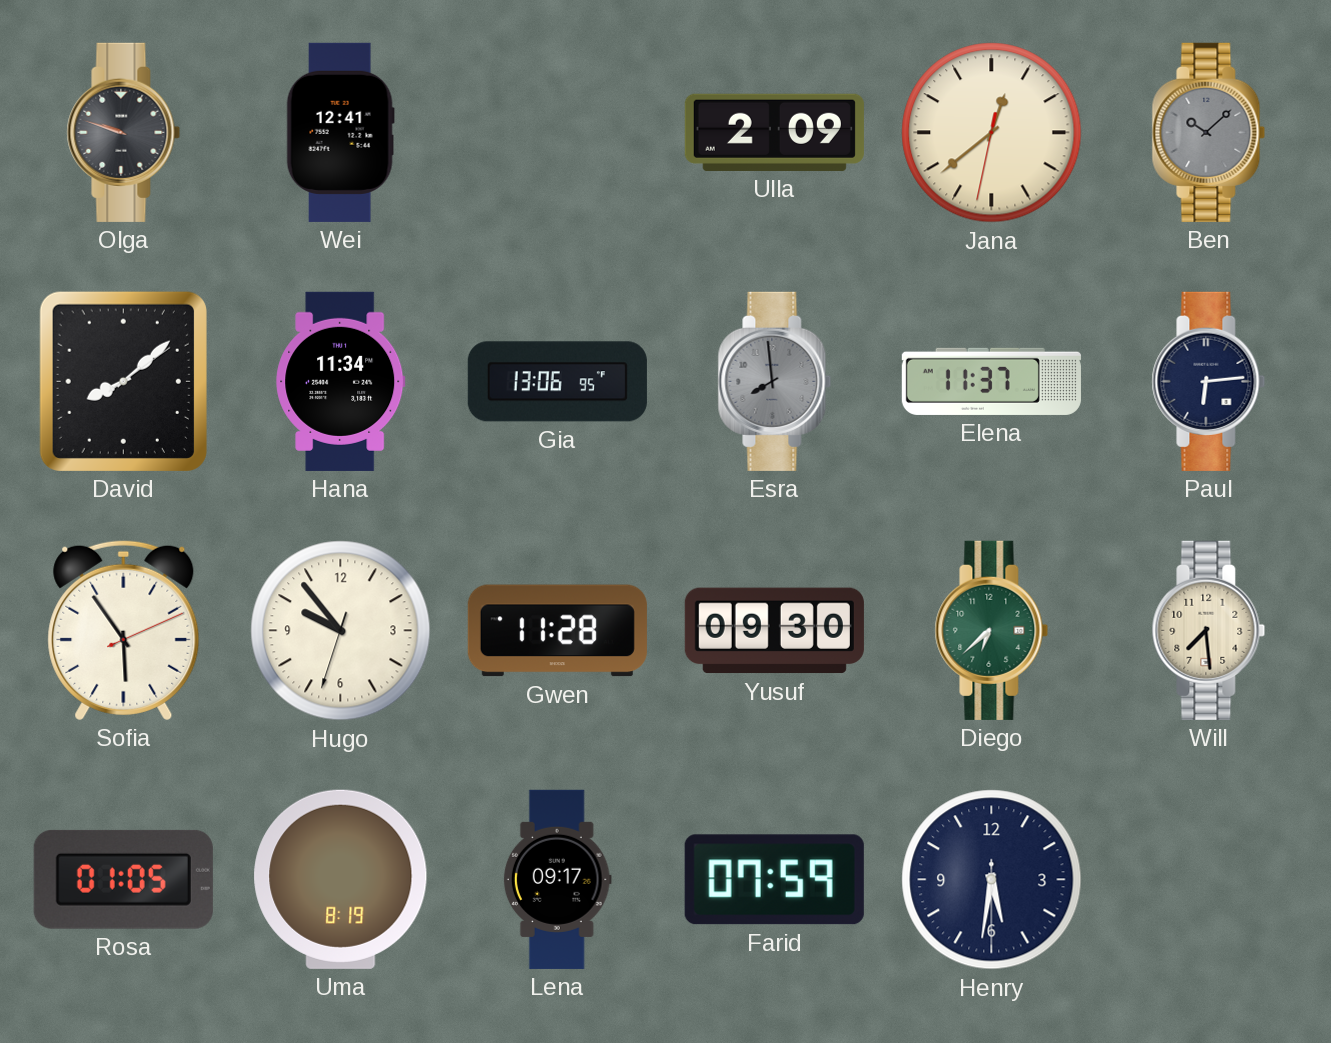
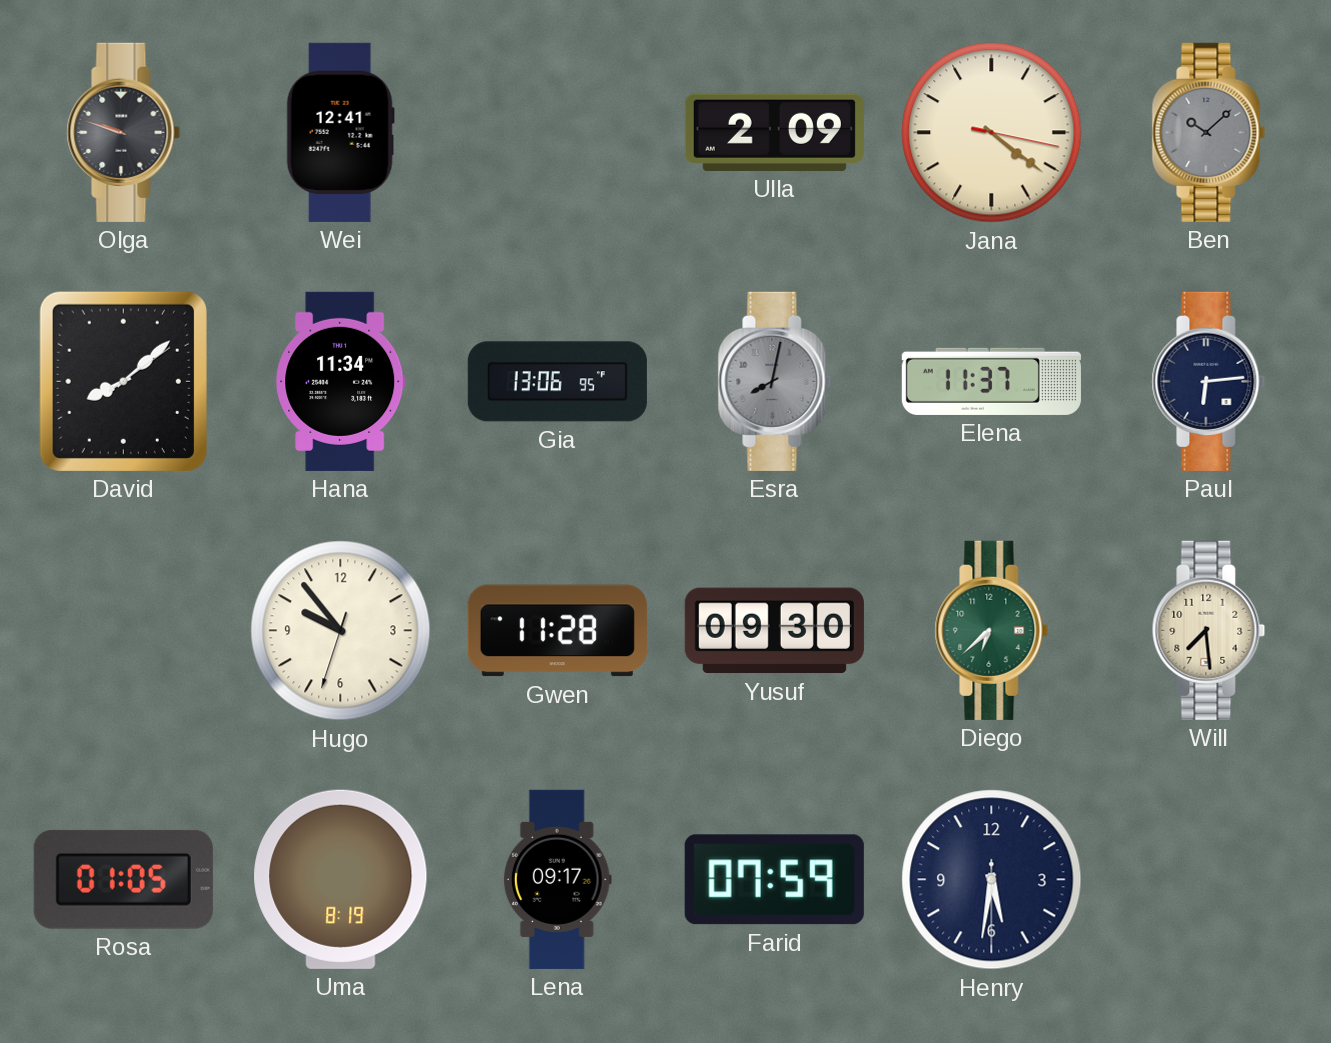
Jana: 12:38 -> 4:21 (992, 133)
Esra: 7:59 -> 8:02 (775, 381)
Sofia: 5:54 -> none (124, 630)
